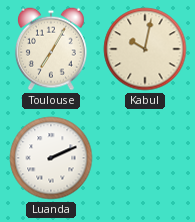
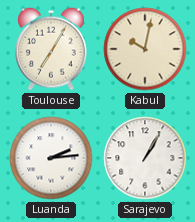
Luanda: 2:11 -> 2:14 (51, 158)
Sarajevo: none -> 1:05 (145, 158)
